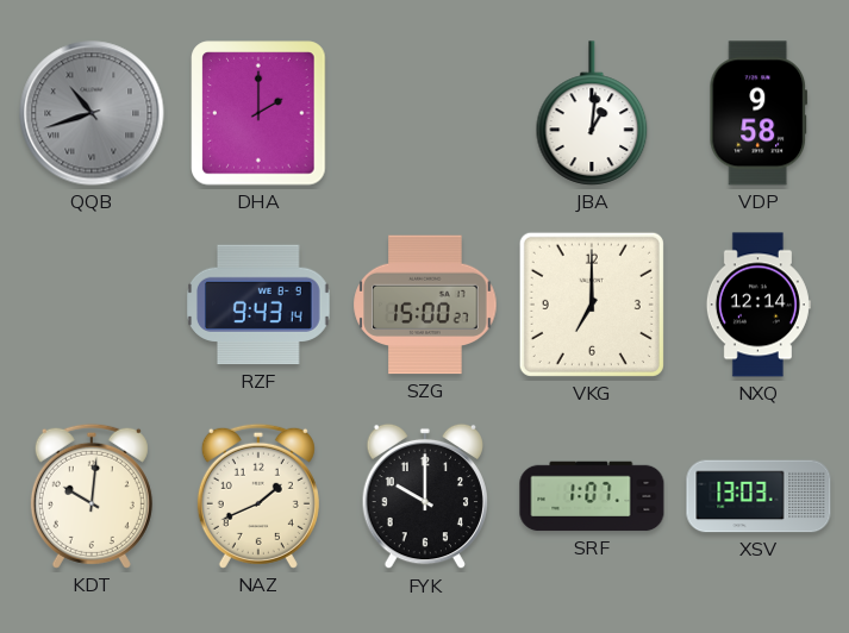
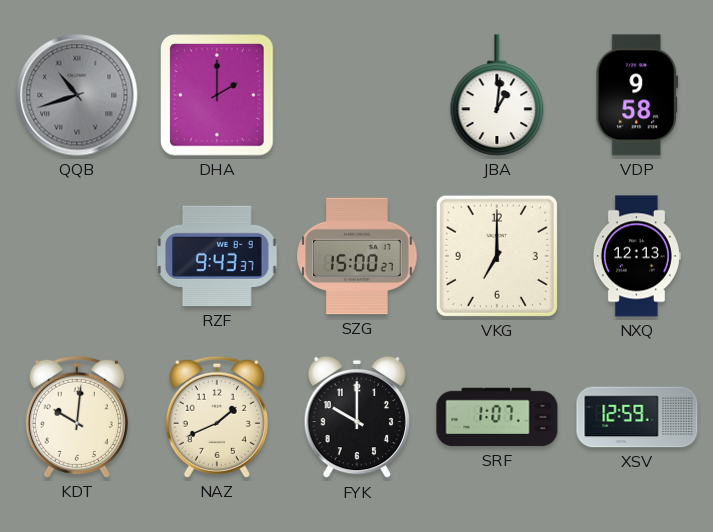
RZF: 9:43:14 -> 9:43:37 (218, 256)
NXQ: 12:14 -> 12:13 (637, 256)
XSV: 13:03 -> 12:59 (637, 417)
